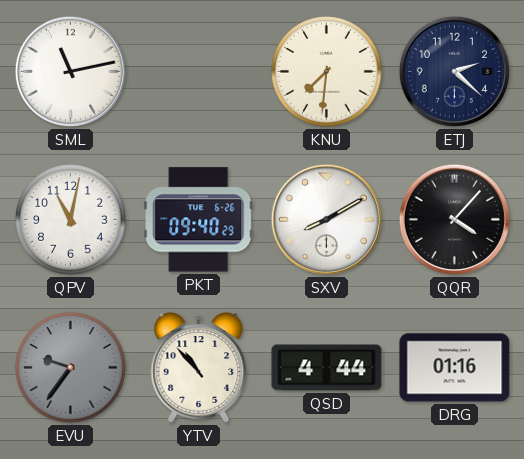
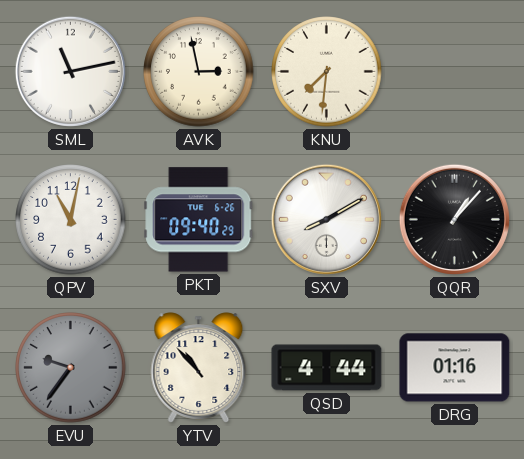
AVK: none -> 2:58 (199, 72)
ETJ: 2:22 -> none (454, 71)
QQR: 4:07 -> 1:07 (454, 219)
